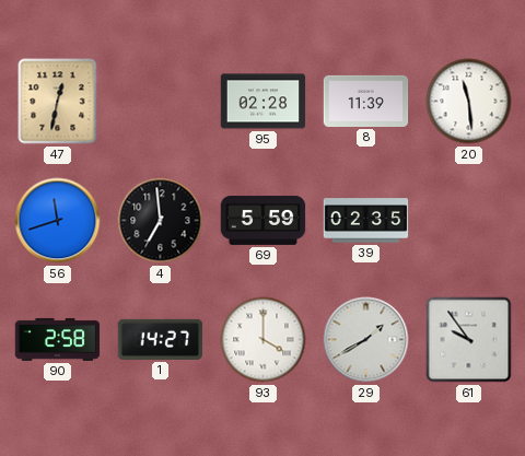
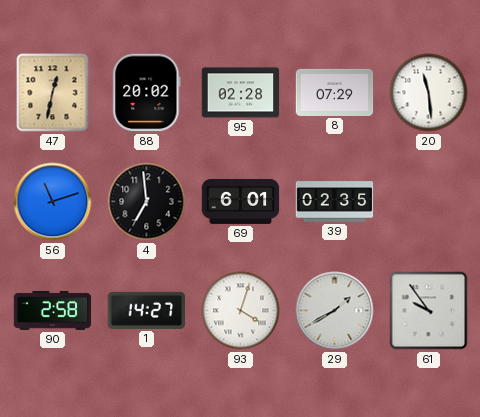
88: none -> 20:02 (147, 93)
8: 11:39 -> 07:29 (335, 92)
56: 11:42 -> 11:12 (53, 202)
69: 5:59 -> 6:01 (241, 201)
93: 4:00 -> 4:03 (241, 311)
